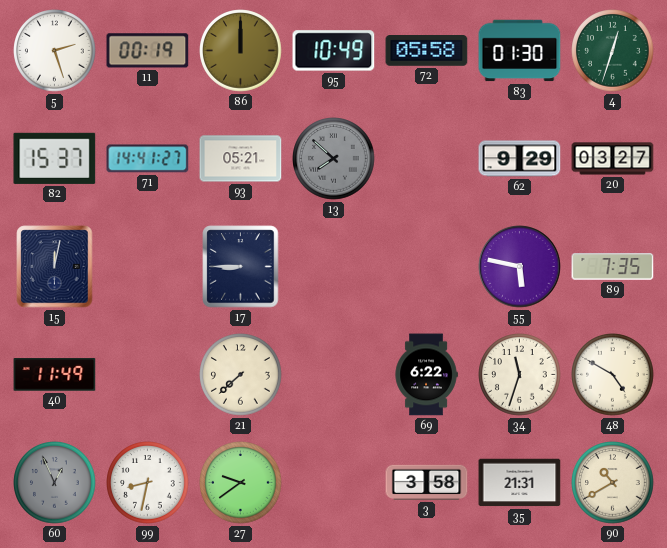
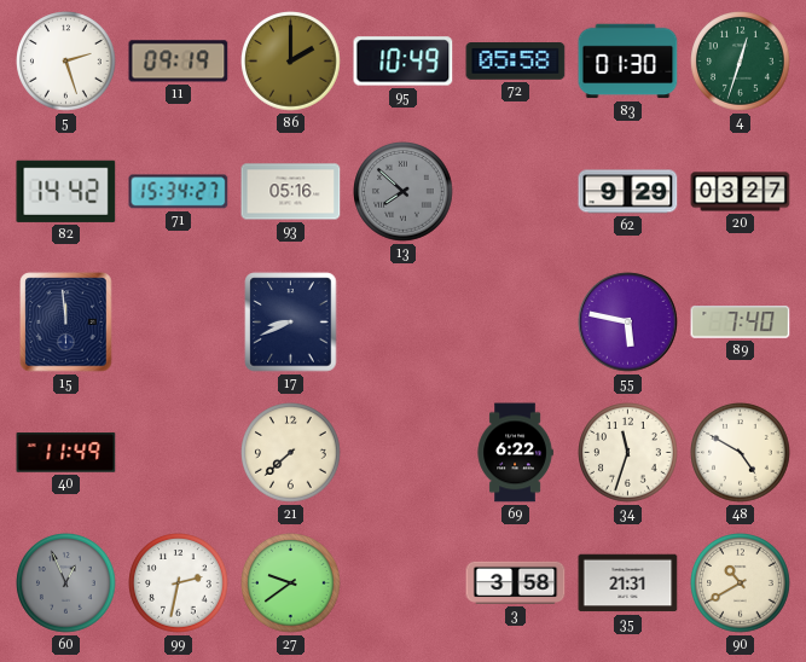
11: 00:19 -> 09:19 (179, 62)
86: 12:00 -> 2:00 (291, 62)
82: 15:37 -> 14:42 (66, 191)
71: 14:41 -> 15:34 (179, 192)
93: 05:21 -> 05:16 (291, 192)
15: 12:02 -> 11:59 (66, 323)
17: 8:45 -> 8:41 (291, 323)
89: 7:35 -> 7:40 (741, 323)
99: 8:32 -> 2:32 (179, 583)
